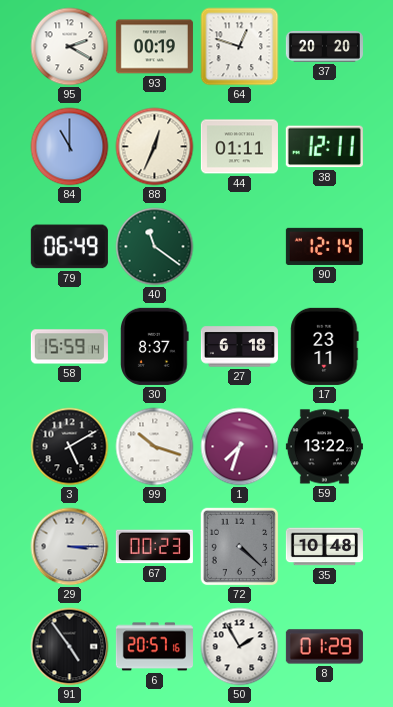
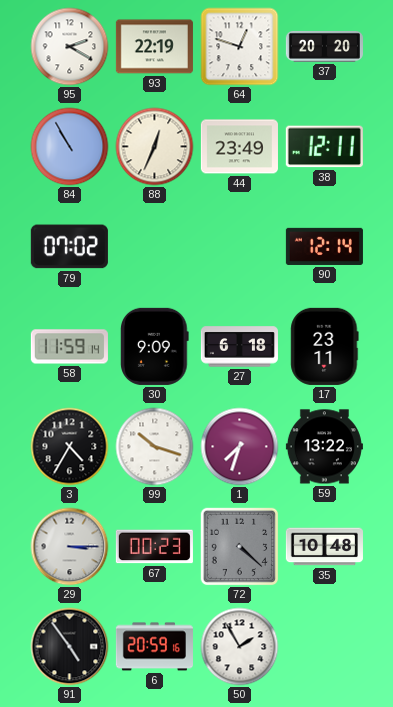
93: 00:19 -> 22:19 (154, 47)
84: 11:00 -> 10:55 (70, 147)
44: 01:11 -> 23:49 (239, 147)
79: 06:49 -> 07:02 (69, 247)
40: 11:21 -> none (155, 247)
58: 15:59 -> 11:59 (69, 347)
30: 8:37 -> 9:09 (155, 346)
3: 5:10 -> 4:35 (70, 447)
6: 20:57 -> 20:59 (154, 647)
8: 01:29 -> none (324, 647)
